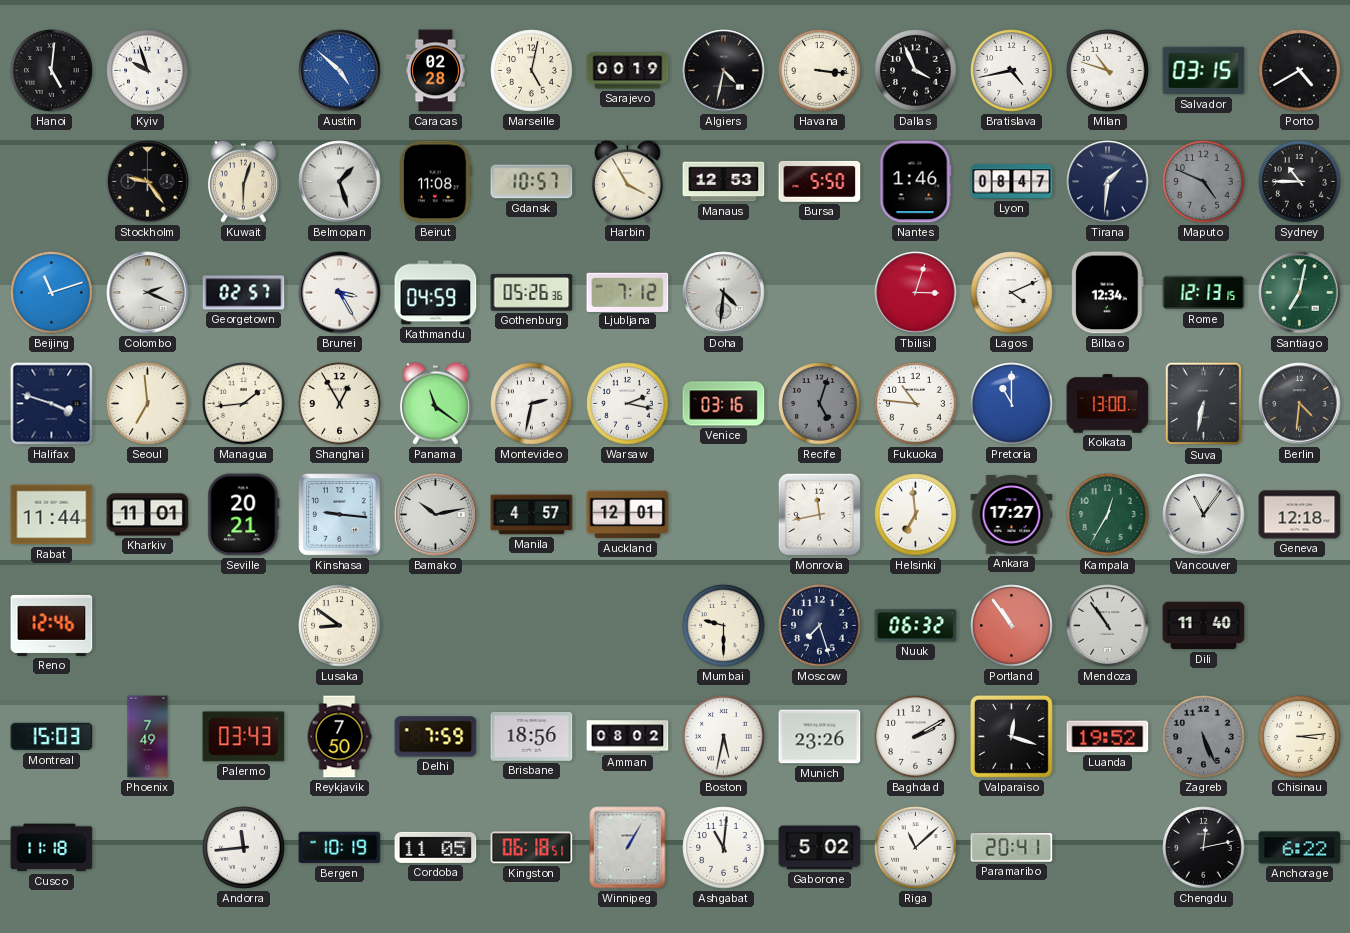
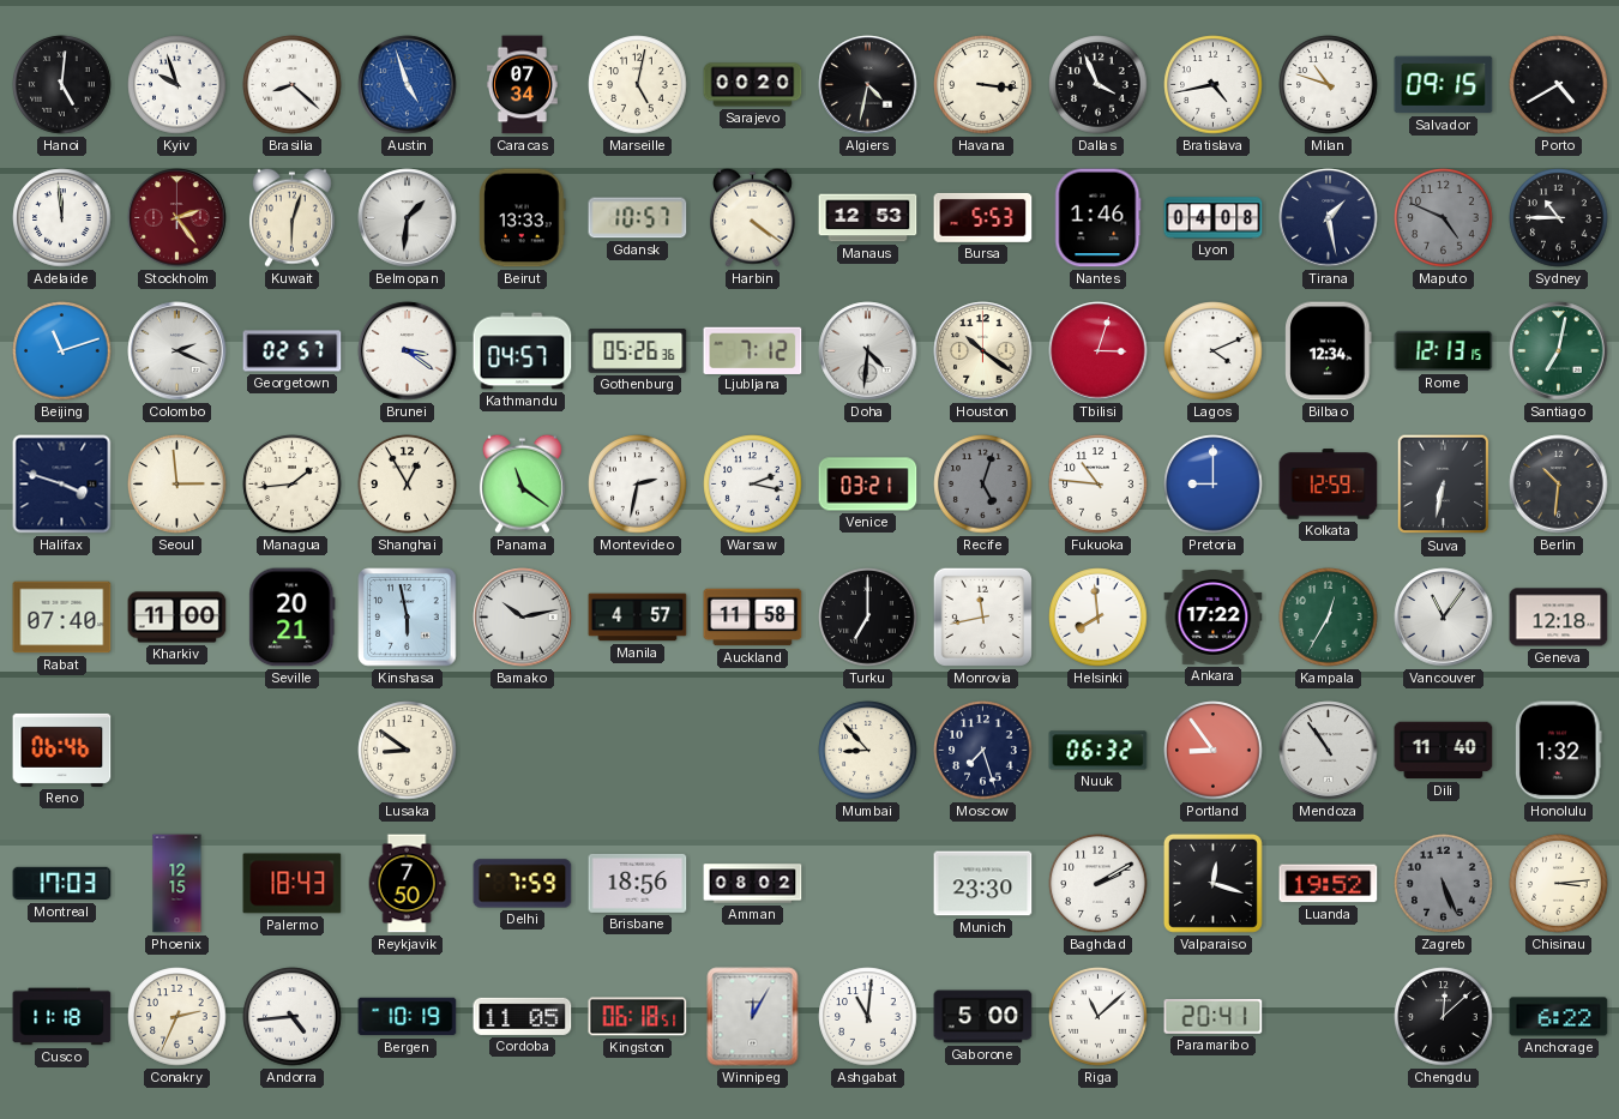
Brasilia: none -> 8:22 (293, 85)
Austin: 4:52 -> 4:57 (408, 85)
Caracas: 02:28 -> 07:34 (522, 85)
Sarajevo: 00:19 -> 00:20 (753, 85)
Salvador: 03:15 -> 09:15 (1444, 85)
Adelaide: none -> 11:59 (62, 218)
Stockholm: 9:24 -> 2:24 (177, 218)
Stockholm dial: black -> burgundy (177, 218)
Belmopan: 1:27 -> 1:31 (408, 218)
Beirut: 11:08 -> 13:33 (523, 218)
Harbin: 3:55 -> 4:21 (752, 217)
Bursa: 5:50 -> 5:53 (983, 217)
Lyon: 08:47 -> 04:08 (1214, 218)
Tirana: 1:31 -> 1:28 (1329, 218)
Brunei: 3:25 -> 3:21 (408, 351)
Kathmandu: 04:59 -> 04:57 (523, 351)
Houston: none -> 10:21 (983, 351)
Seoul: 6:59 -> 2:59 (177, 485)
Venice: 03:16 -> 03:21 (868, 485)
Pretoria: 11:00 -> 9:00 (1214, 485)
Kolkata: 13:00 -> 12:59 (1329, 485)
Berlin: 4:31 -> 10:31 (1559, 485)
Rabat: 11:44 -> 07:40 (62, 618)
Kharkiv: 11:01 -> 11:00 (177, 618)
Kinshasa: 9:16 -> 5:58 (408, 618)
Auckland: 12:01 -> 11:58 (753, 618)
Turku: none -> 7:00 (868, 618)
Helsinki: 6:59 -> 7:59 (1099, 618)
Ankara: 17:27 -> 17:22 (1214, 616)
Reno: 12:46 -> 06:46 (62, 750)
Mumbai: 9:30 -> 8:53 (868, 751)
Portland: 10:54 -> 8:54 (1214, 751)
Honolulu: none -> 1:32 (1559, 751)
Montreal: 15:03 -> 17:03 (62, 884)
Phoenix: 7:49 -> 12:15 (177, 884)
Palermo: 03:43 -> 18:43 (293, 884)
Boston: 5:32 -> none (724, 737)
Munich: 23:26 -> 23:30 (983, 884)
Conakry: none -> 2:34 (177, 1017)
Andorra: 11:44 -> 4:44 (293, 1017)
Winnipeg: 1:05 -> 12:05 (753, 1017)
Gaborone: 5:02 -> 5:00 (983, 1017)
Chengdu: 12:13 -> 12:08 (1444, 1017)
